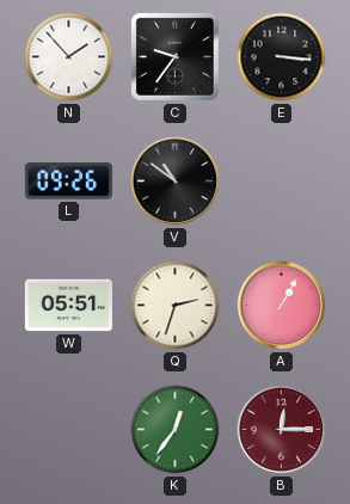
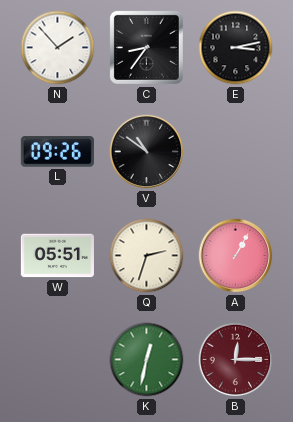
C: 9:36 -> 8:36 (146, 47)
E: 3:16 -> 3:13 (236, 48)
K: 12:36 -> 12:32 (147, 360)
